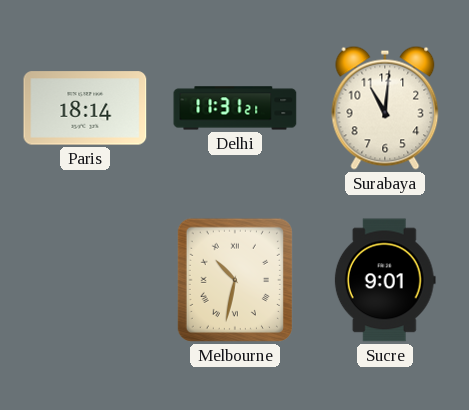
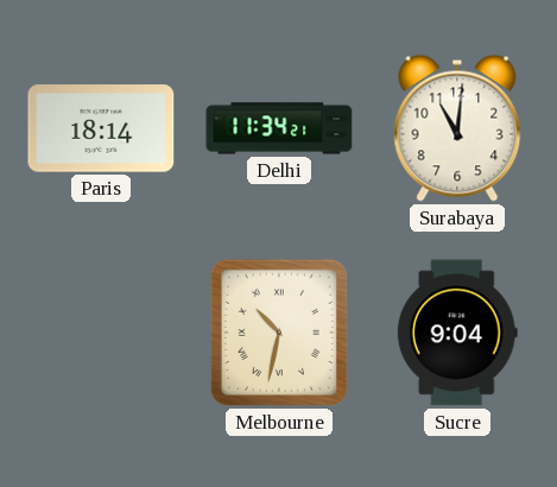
Delhi: 11:31 -> 11:34 (279, 128)
Sucre: 9:01 -> 9:04 (457, 333)
